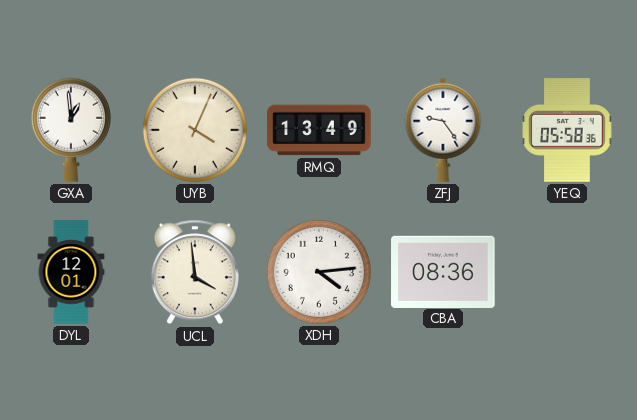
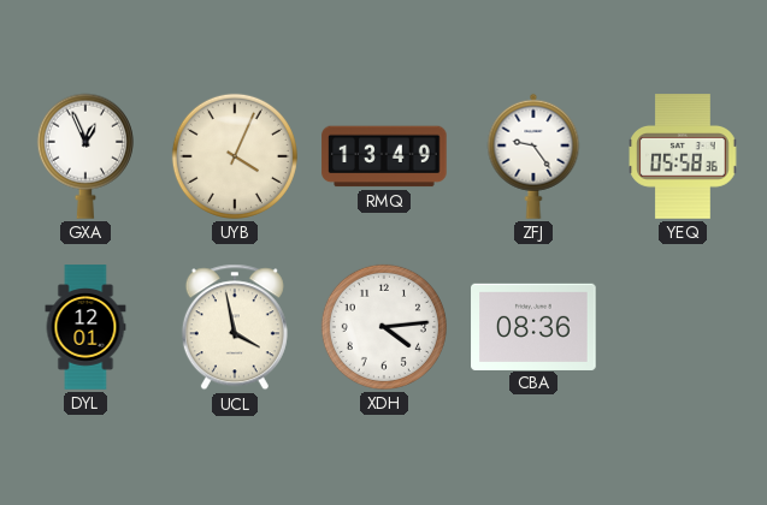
GXA: 12:59 -> 12:56 (85, 156)
UCL: 3:59 -> 3:58 (235, 327)
